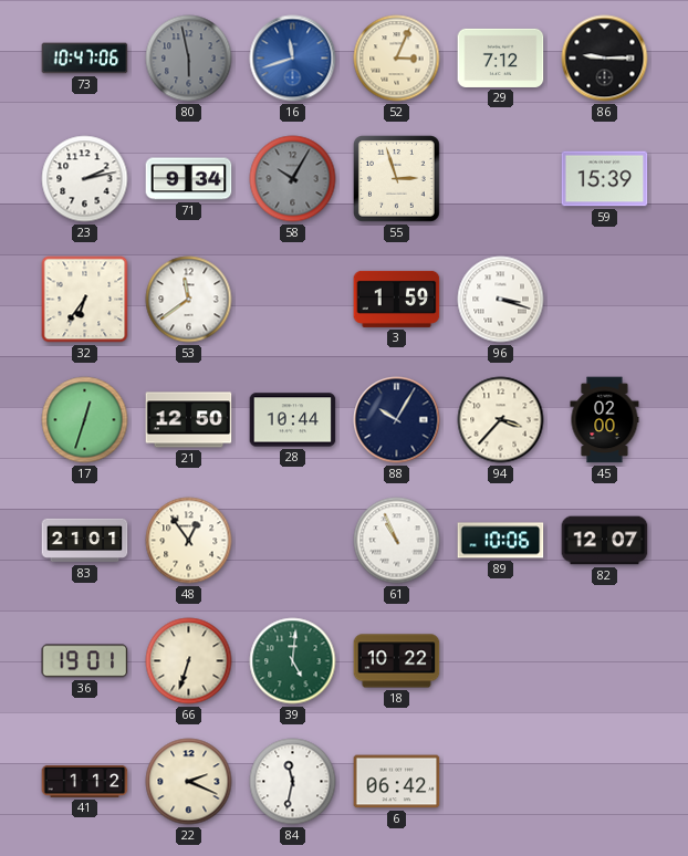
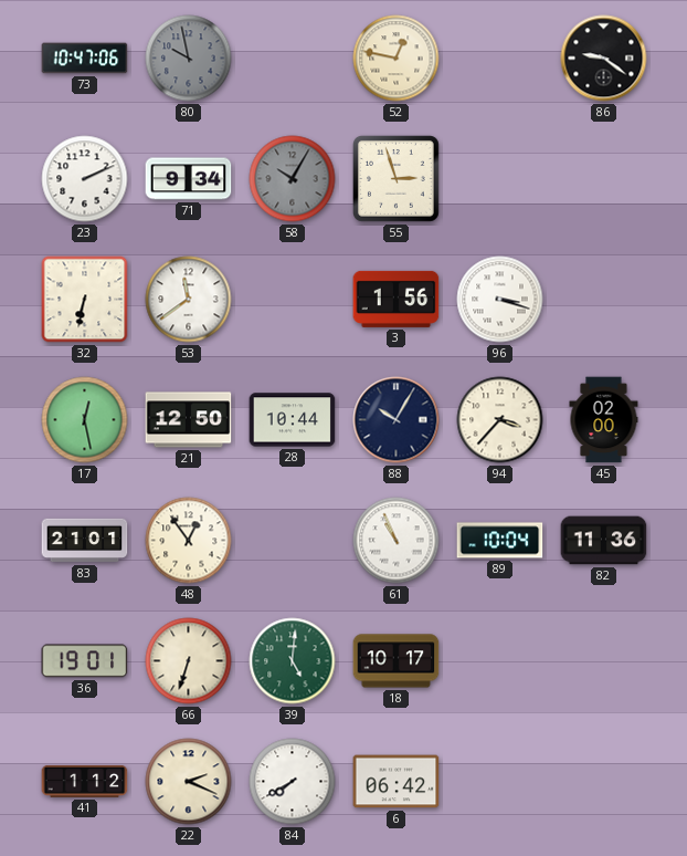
80: 5:58 -> 9:58 (189, 59)
16: 11:42 -> none (293, 59)
52: 3:04 -> 12:47 (397, 59)
29: 7:12 -> none (501, 58)
86: 9:15 -> 9:21 (604, 59)
23: 2:13 -> 2:11 (85, 179)
59: 15:39 -> none (605, 179)
32: 6:36 -> 6:32 (85, 300)
3: 1:59 -> 1:56 (397, 299)
17: 12:33 -> 12:28 (85, 420)
89: 10:06 -> 10:04 (500, 541)
82: 12:07 -> 11:36 (604, 541)
18: 10:22 -> 10:17 (397, 661)
84: 11:32 -> 7:40 (293, 782)
